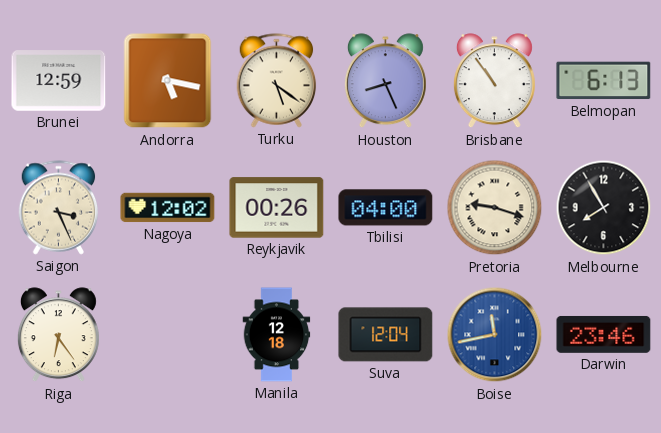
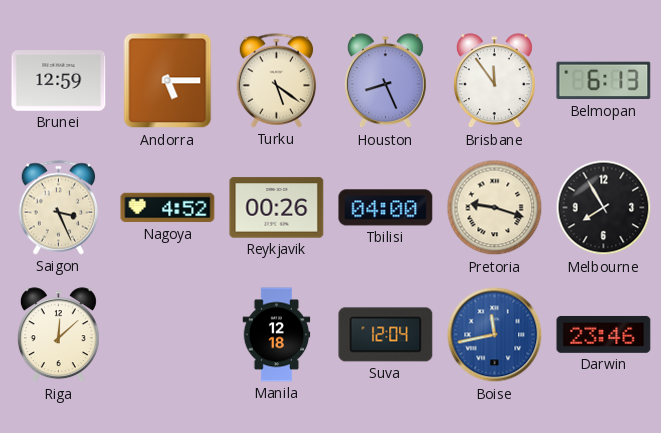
Andorra: 5:17 -> 5:15 (168, 81)
Brisbane: 10:54 -> 11:54 (494, 81)
Nagoya: 12:02 -> 4:52 (168, 208)
Riga: 6:24 -> 12:08 (58, 335)
